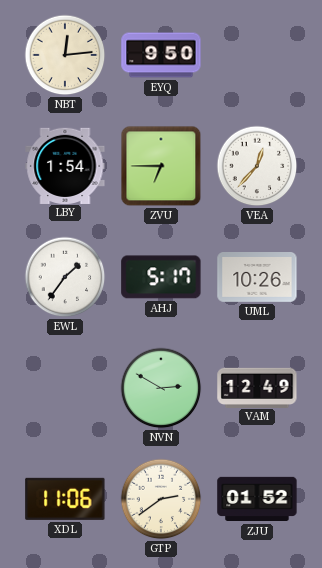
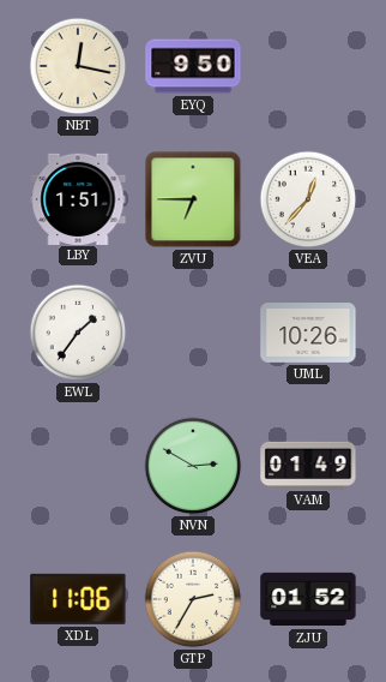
NBT: 12:14 -> 12:17 (78, 66)
LBY: 1:54 -> 1:51 (78, 198)
AHJ: 5:17 -> none (161, 277)
VAM: 12:49 -> 01:49 (308, 465)
GTP: 2:39 -> 2:35 (193, 599)
